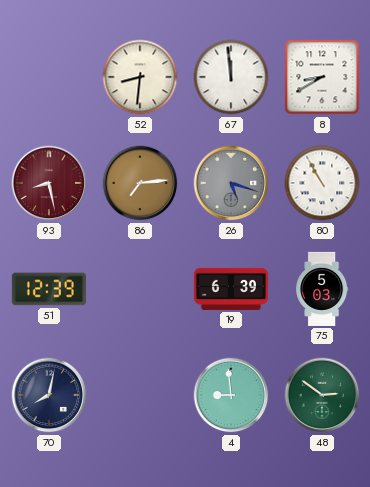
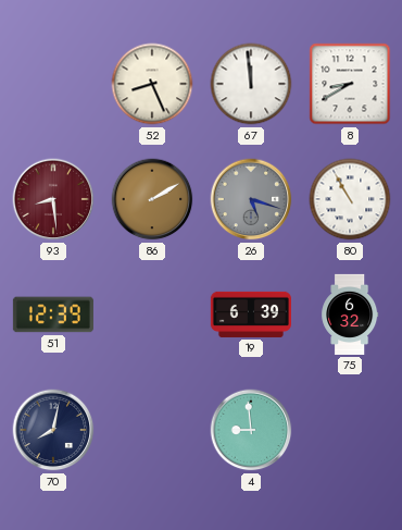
52: 8:31 -> 8:26 (152, 84)
93: 8:28 -> 8:29 (53, 199)
86: 7:14 -> 2:10 (152, 199)
75: 5:03 -> 6:32 (350, 315)
48: 2:51 -> none (322, 395)
